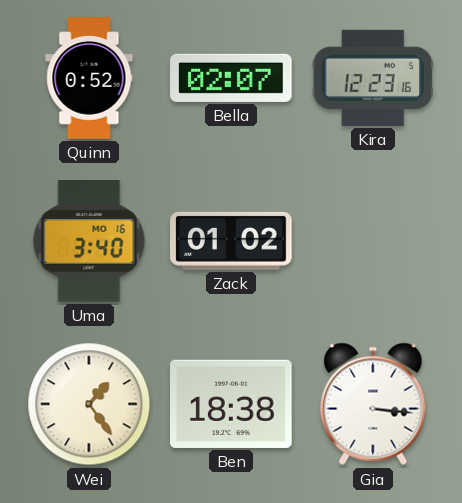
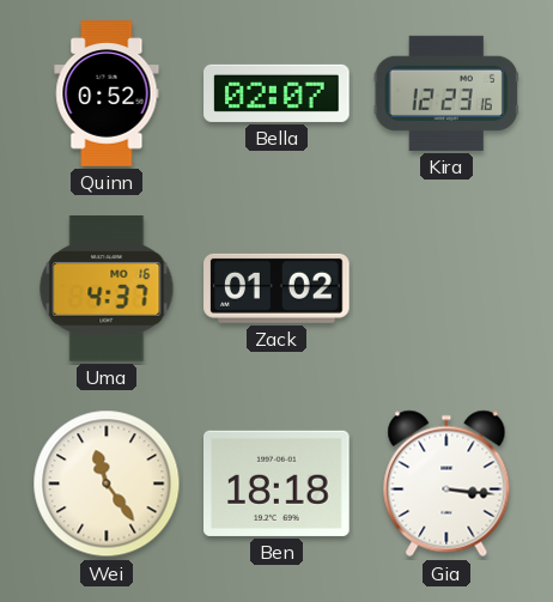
Uma: 3:40 -> 4:37 (107, 288)
Wei: 1:24 -> 11:24 (107, 484)
Ben: 18:38 -> 18:18 (278, 484)
